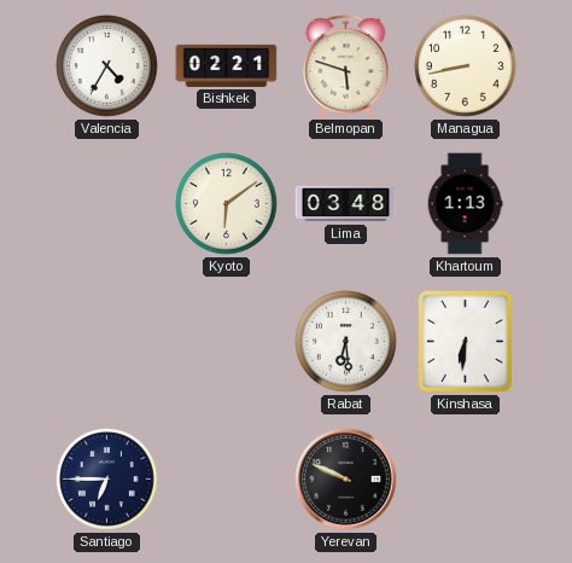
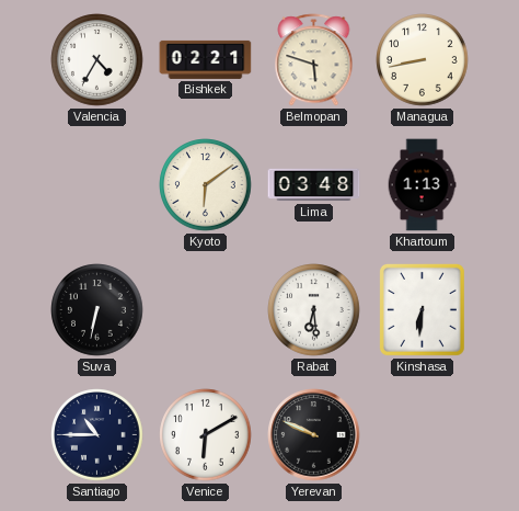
Suva: none -> 6:32 (97, 310)
Santiago: 6:45 -> 10:45 (97, 435)
Venice: none -> 6:10 (206, 435)
